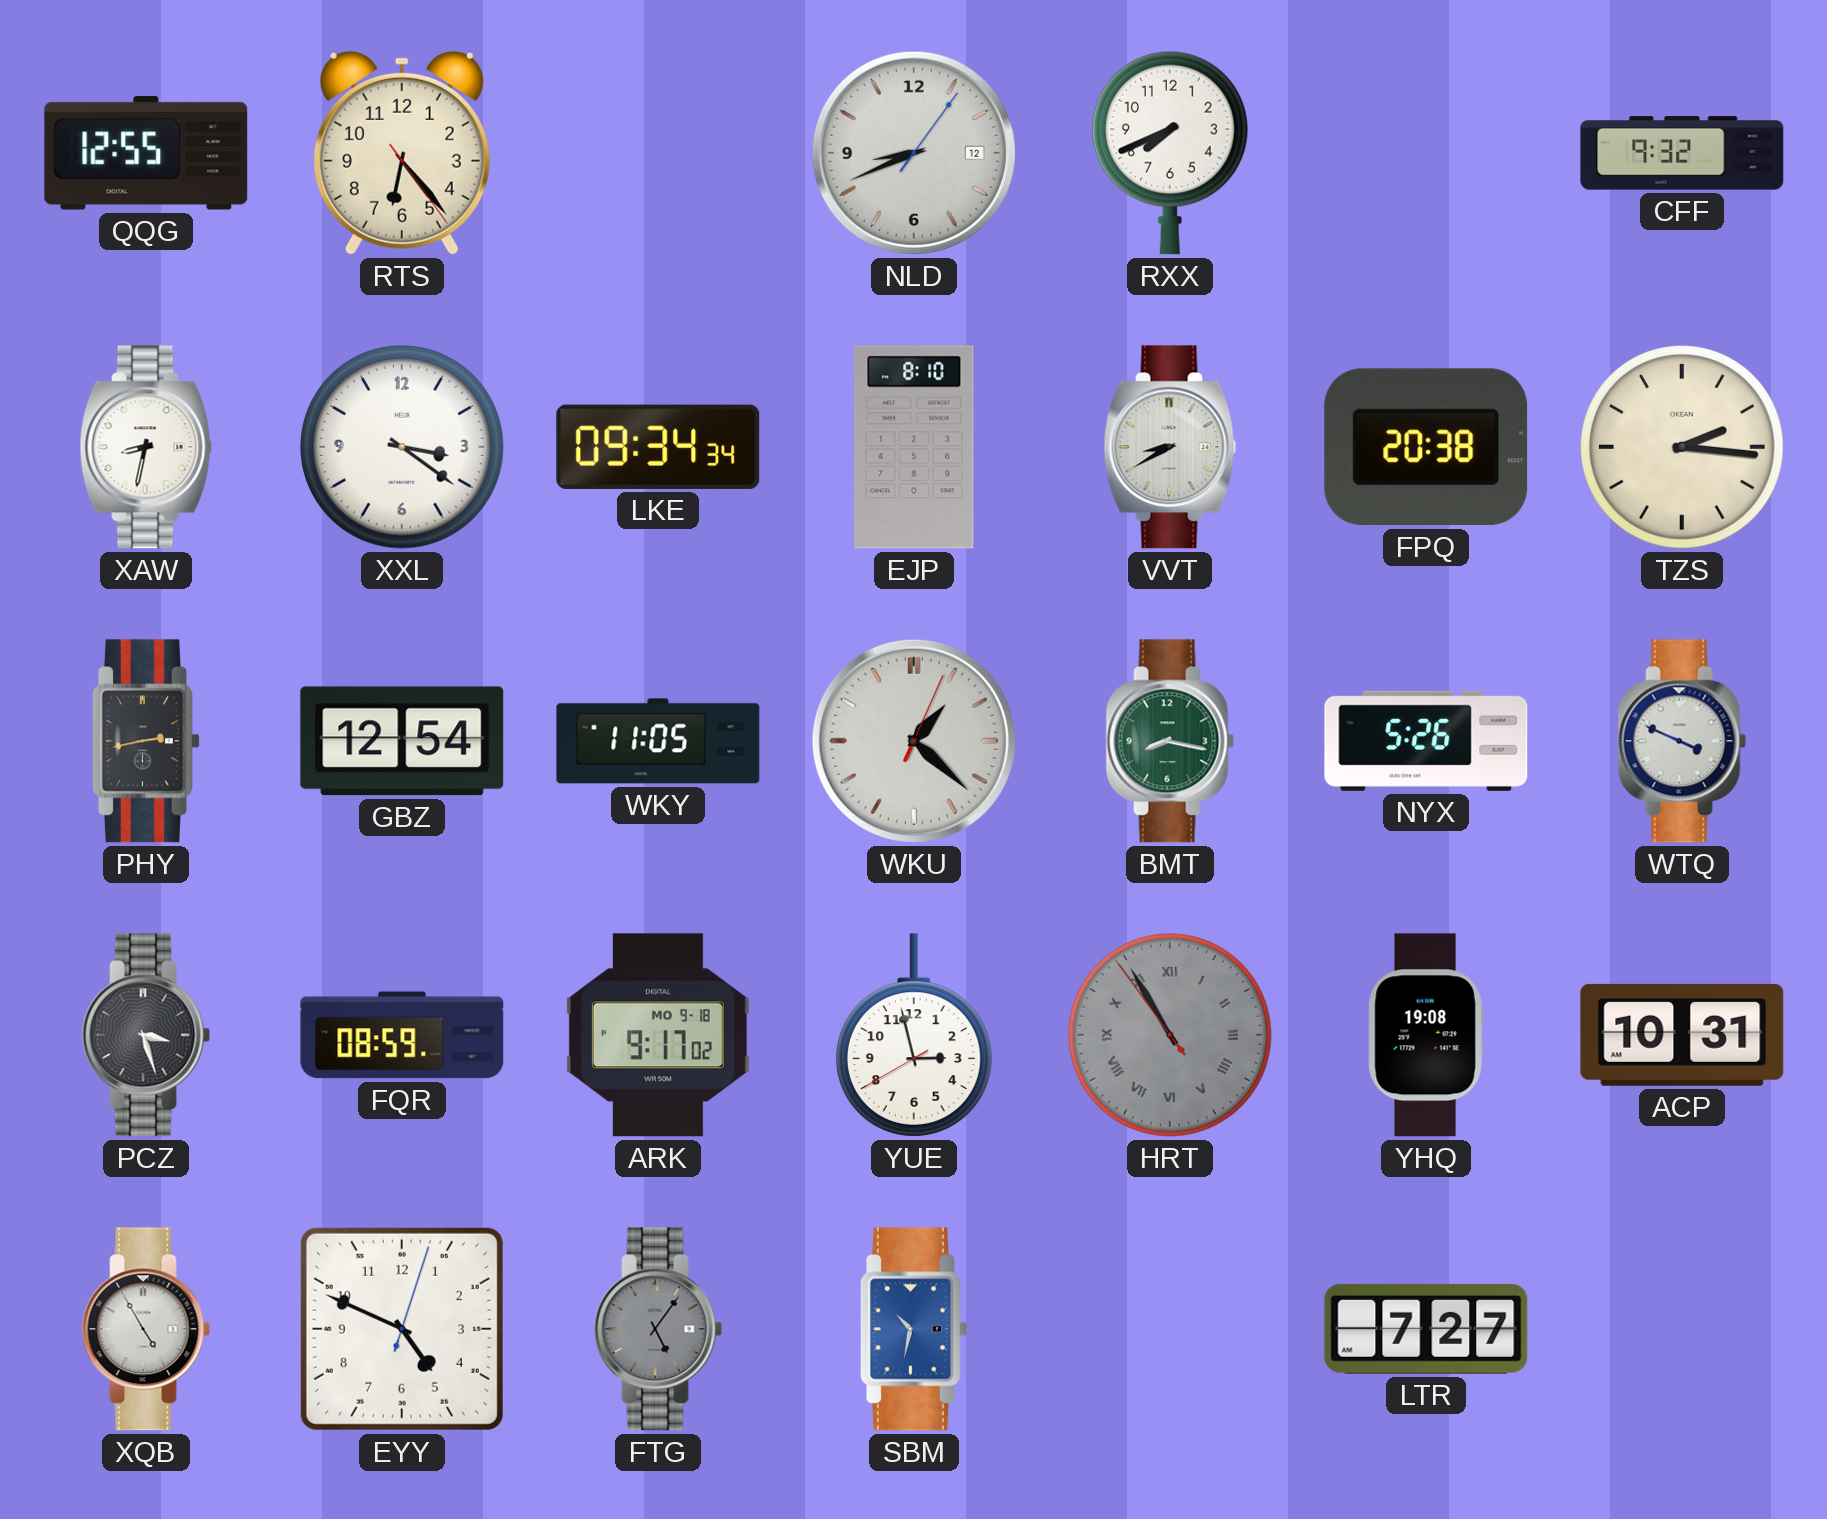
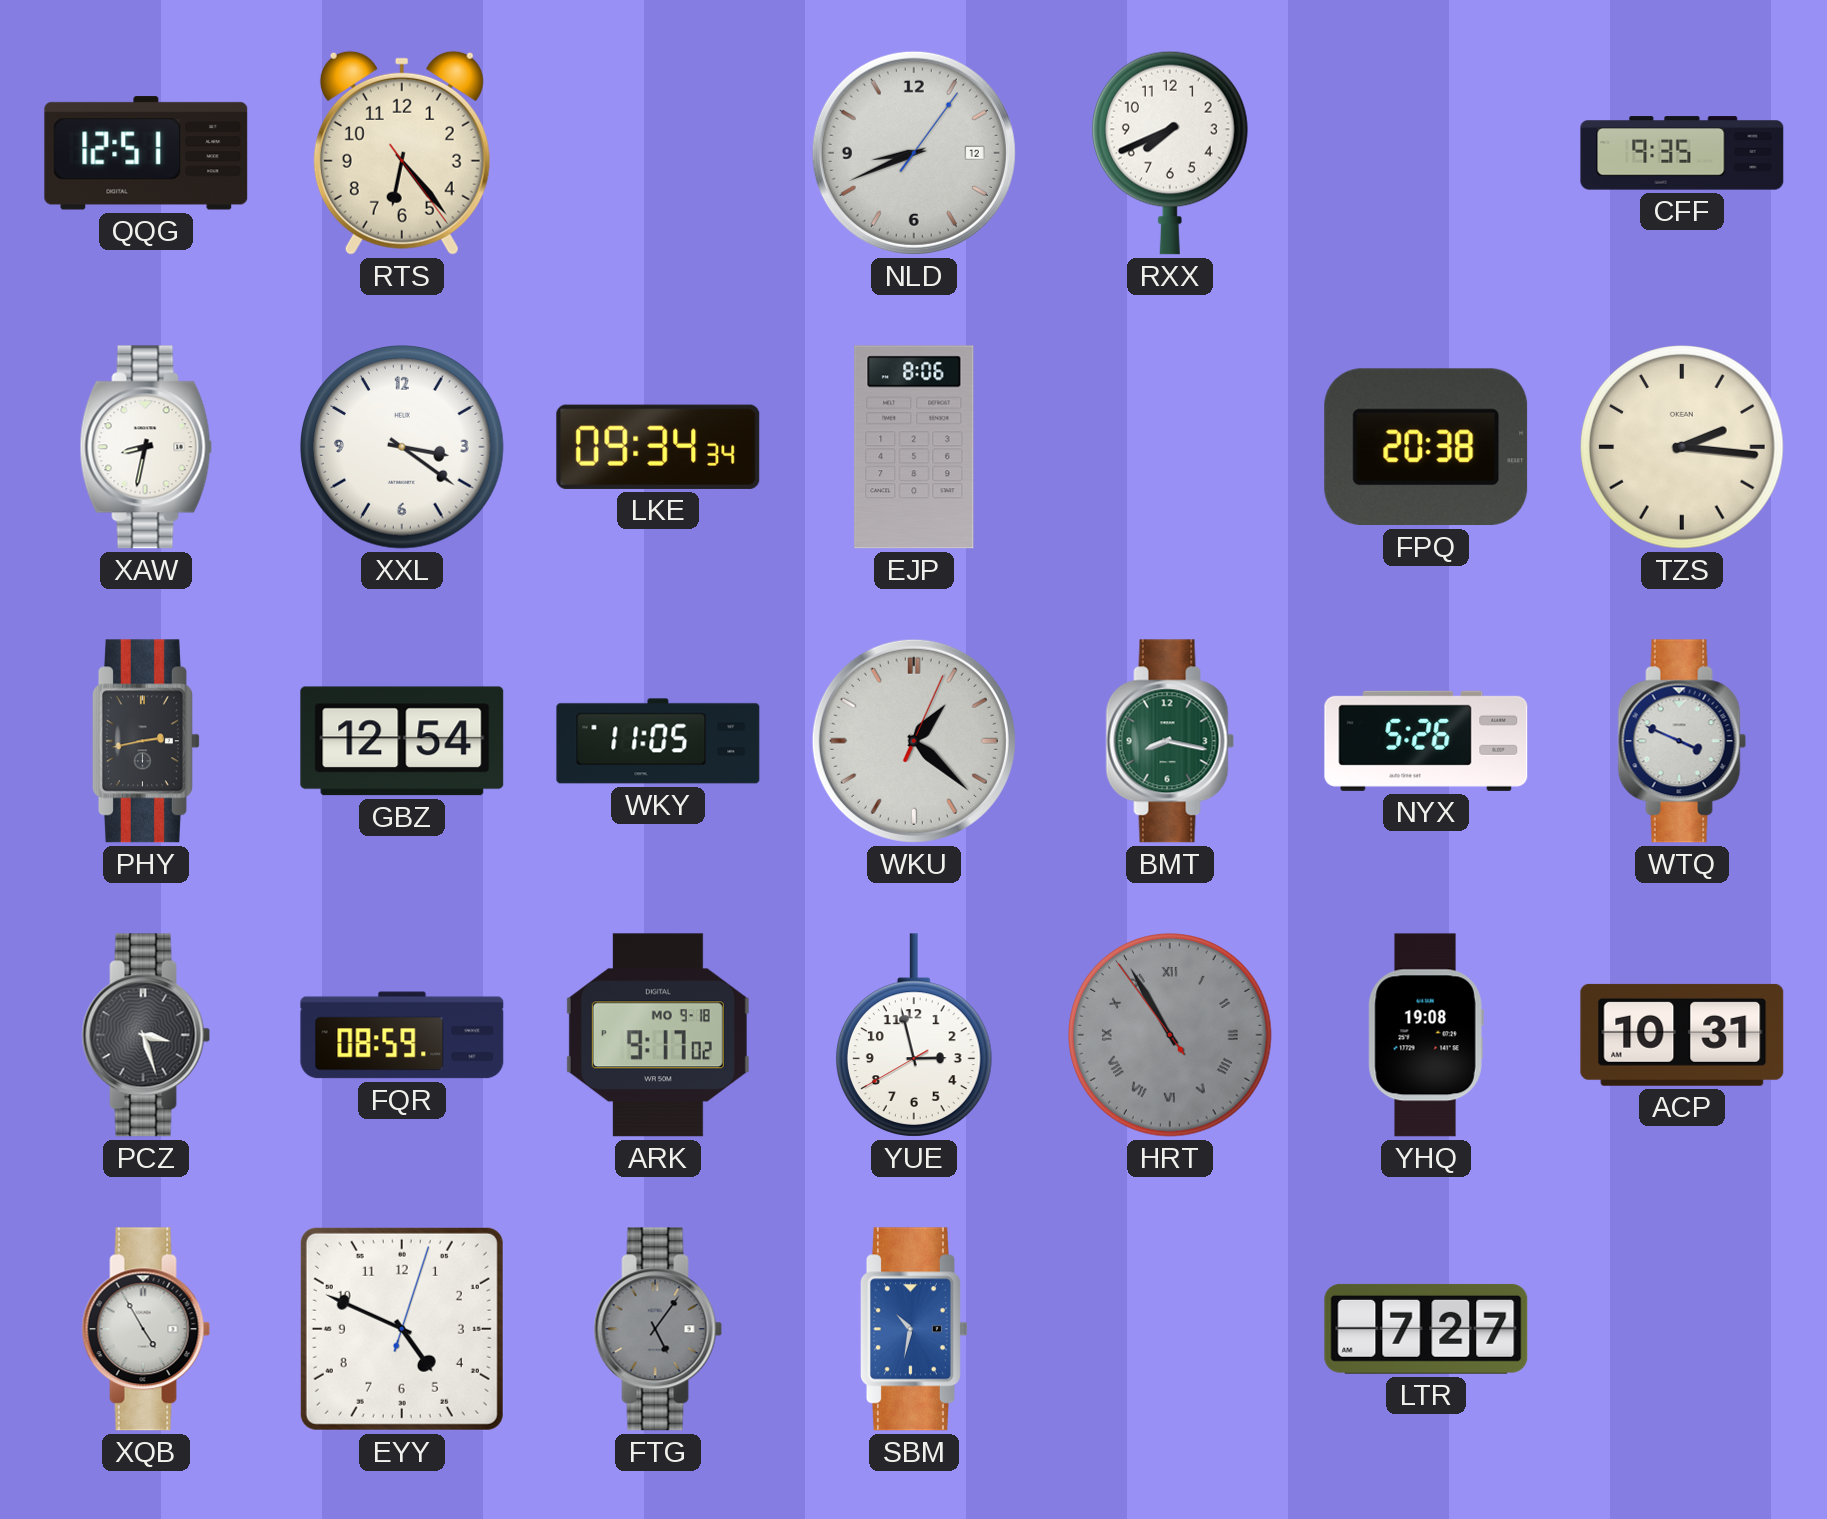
QQG: 12:55 -> 12:51 (146, 153)
CFF: 9:32 -> 9:35 (1682, 153)
EJP: 8:10 -> 8:06 (914, 447)
VVT: 8:40 -> none (1170, 447)
